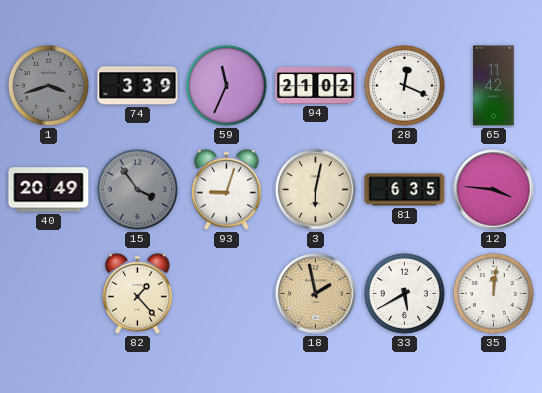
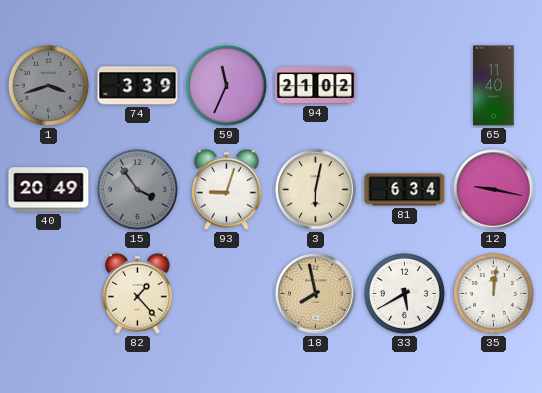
28: 12:19 -> none (404, 85)
65: 11:42 -> 11:40 (494, 86)
81: 6:35 -> 6:34 (405, 190)
12: 3:46 -> 9:17 (494, 190)
18: 1:58 -> 7:58 (316, 294)
